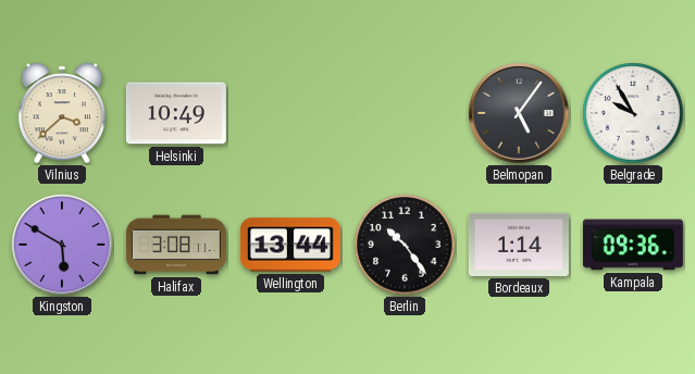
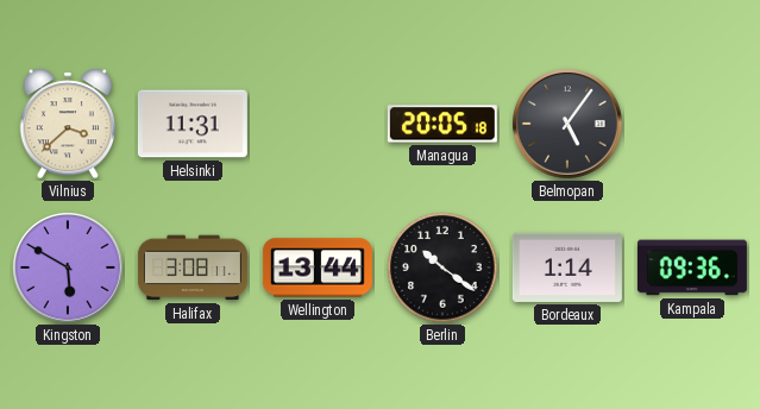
Helsinki: 10:49 -> 11:31 (193, 124)
Managua: none -> 20:05 (442, 124)
Belgrade: 9:55 -> none (633, 113)
Berlin: 10:24 -> 10:21 (442, 268)
